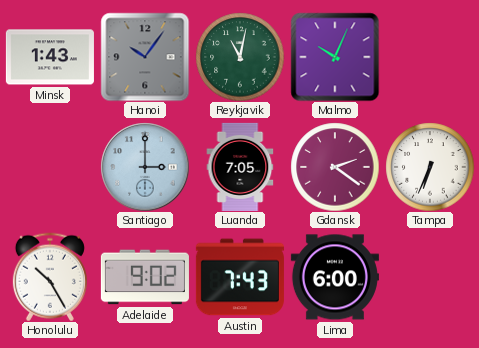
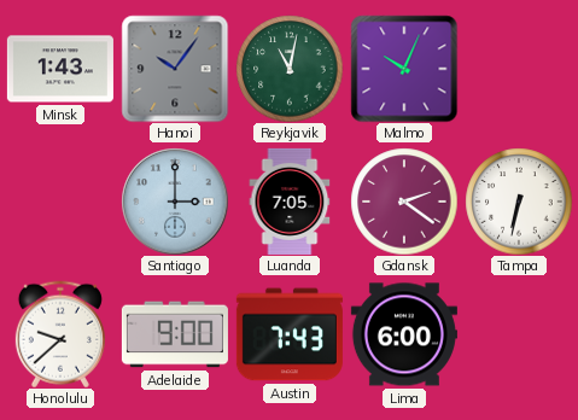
Tampa: 6:34 -> 6:32 (519, 202)
Honolulu: 10:25 -> 9:38 (60, 334)
Adelaide: 9:02 -> 9:00 (175, 334)
